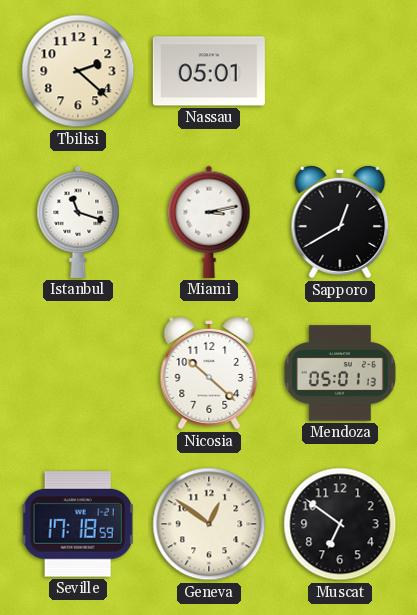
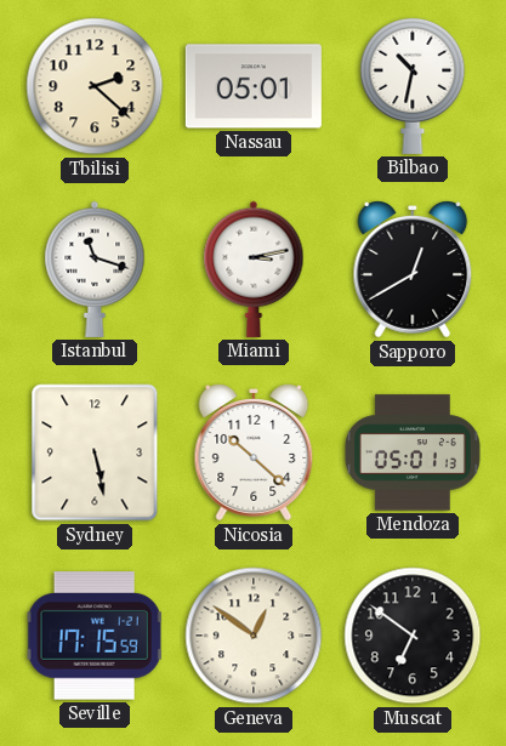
Bilbao: none -> 10:32 (413, 85)
Sydney: none -> 5:28 (95, 452)
Seville: 17:18 -> 17:15 (95, 636)
